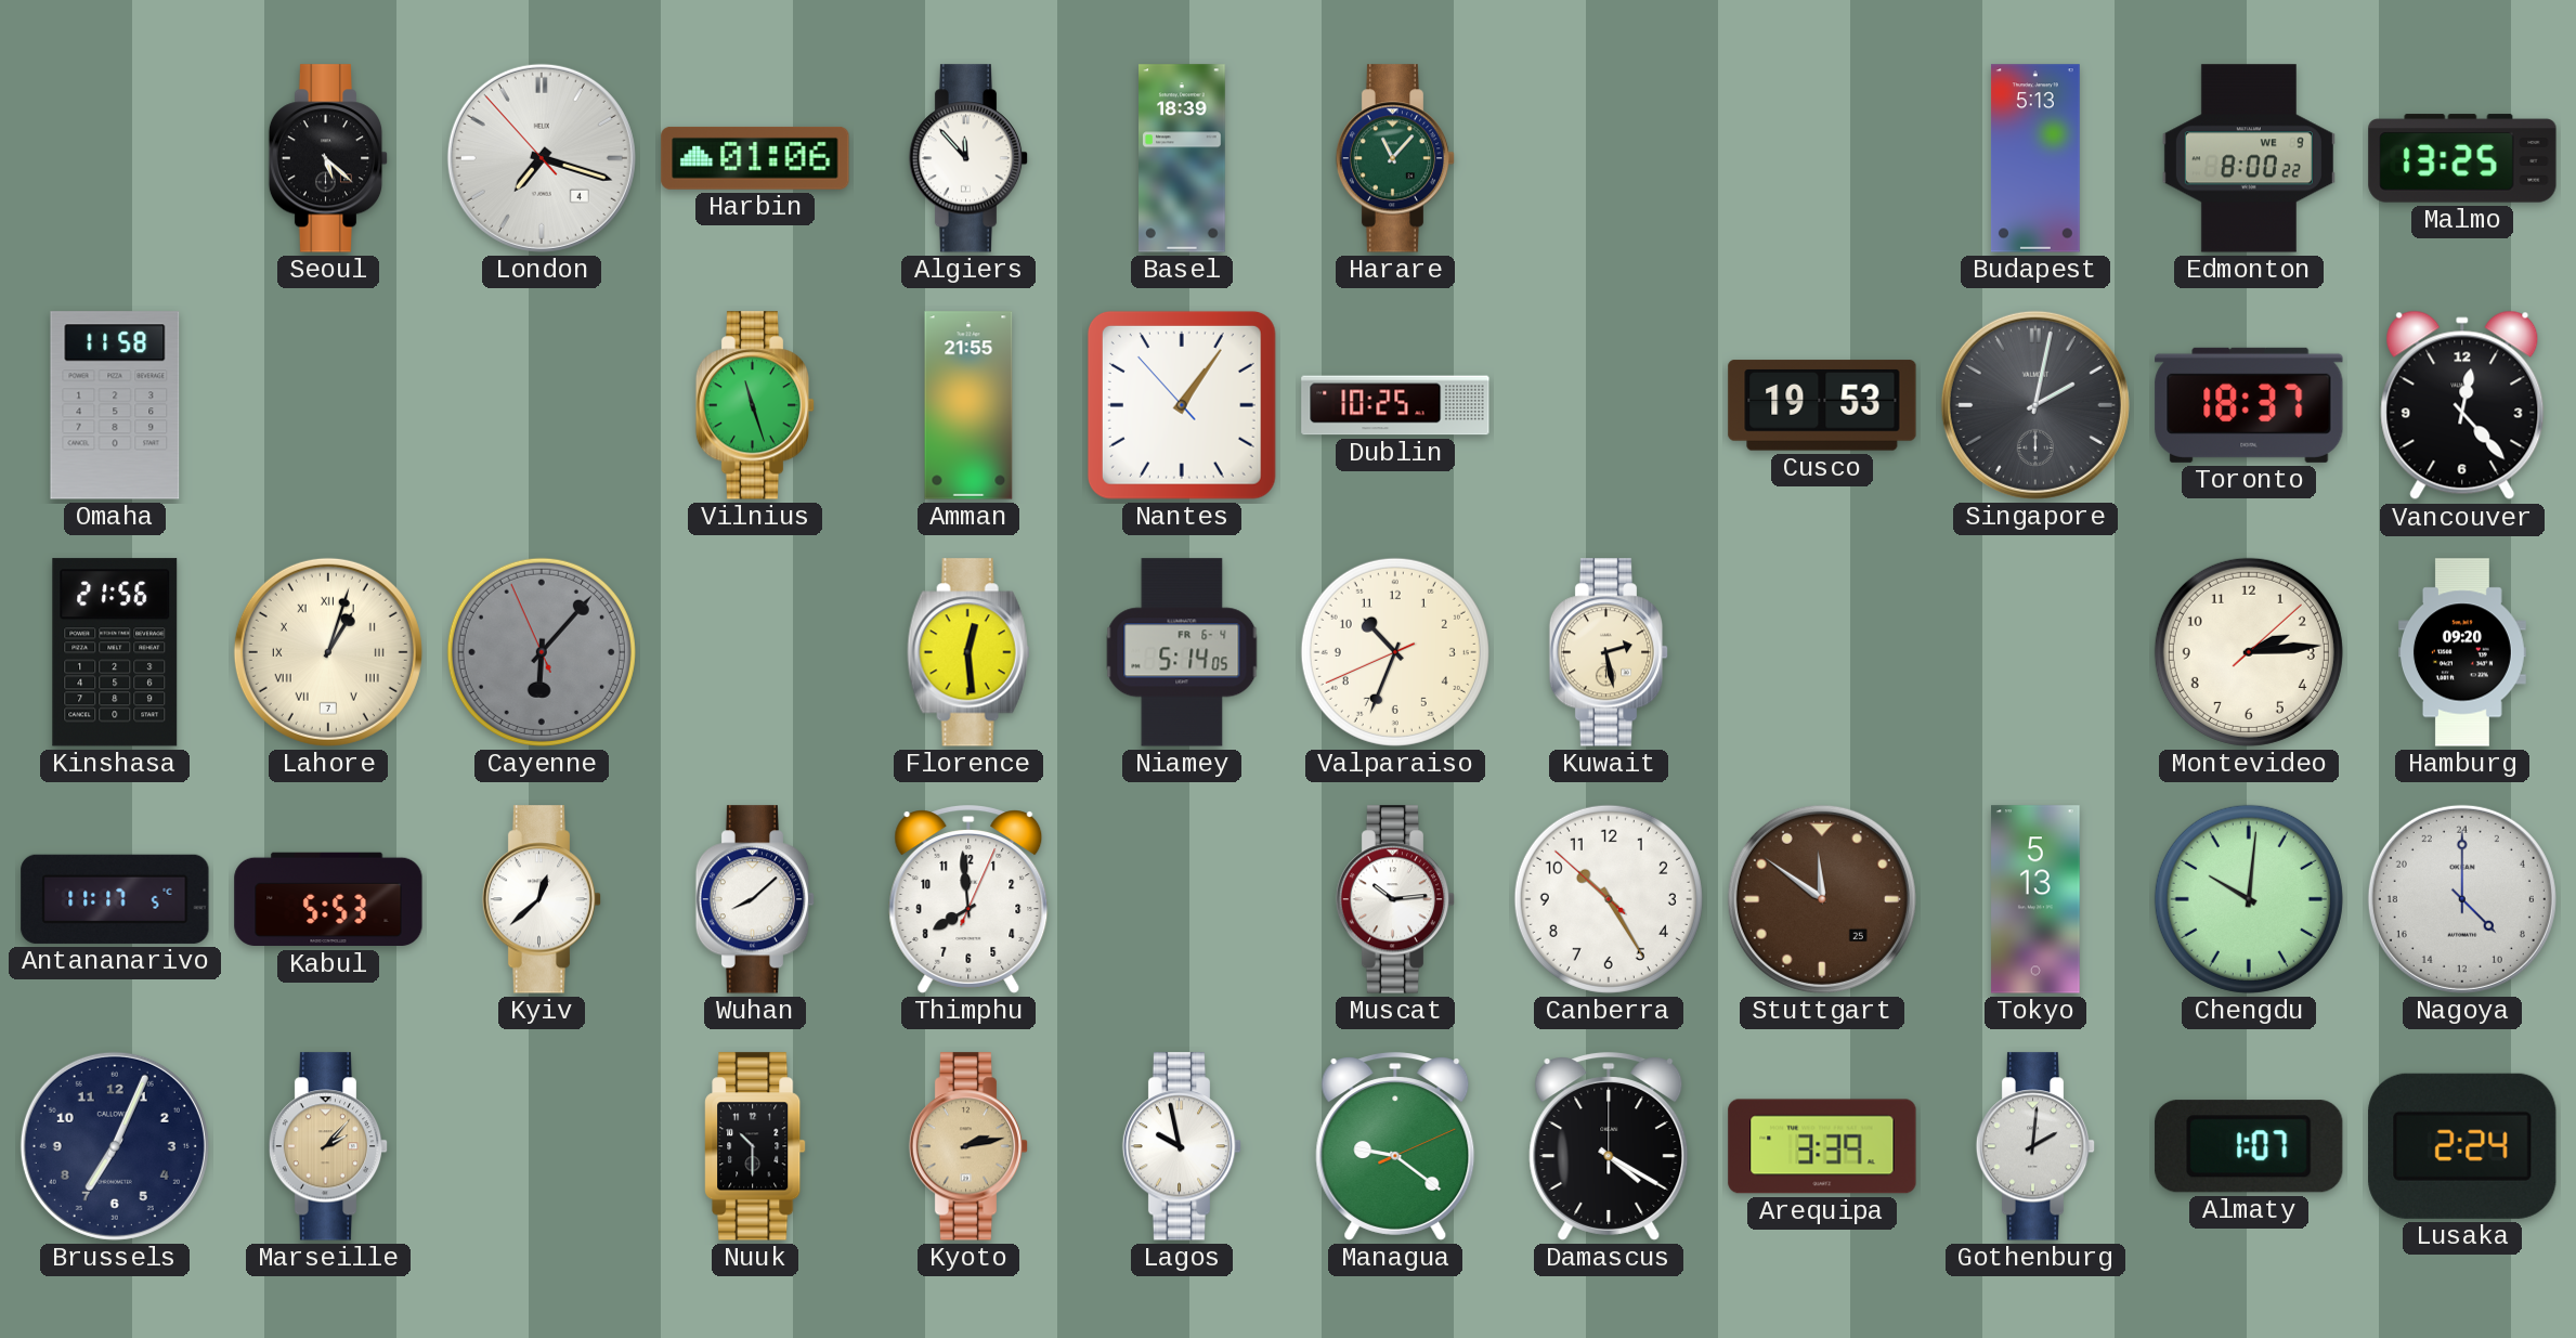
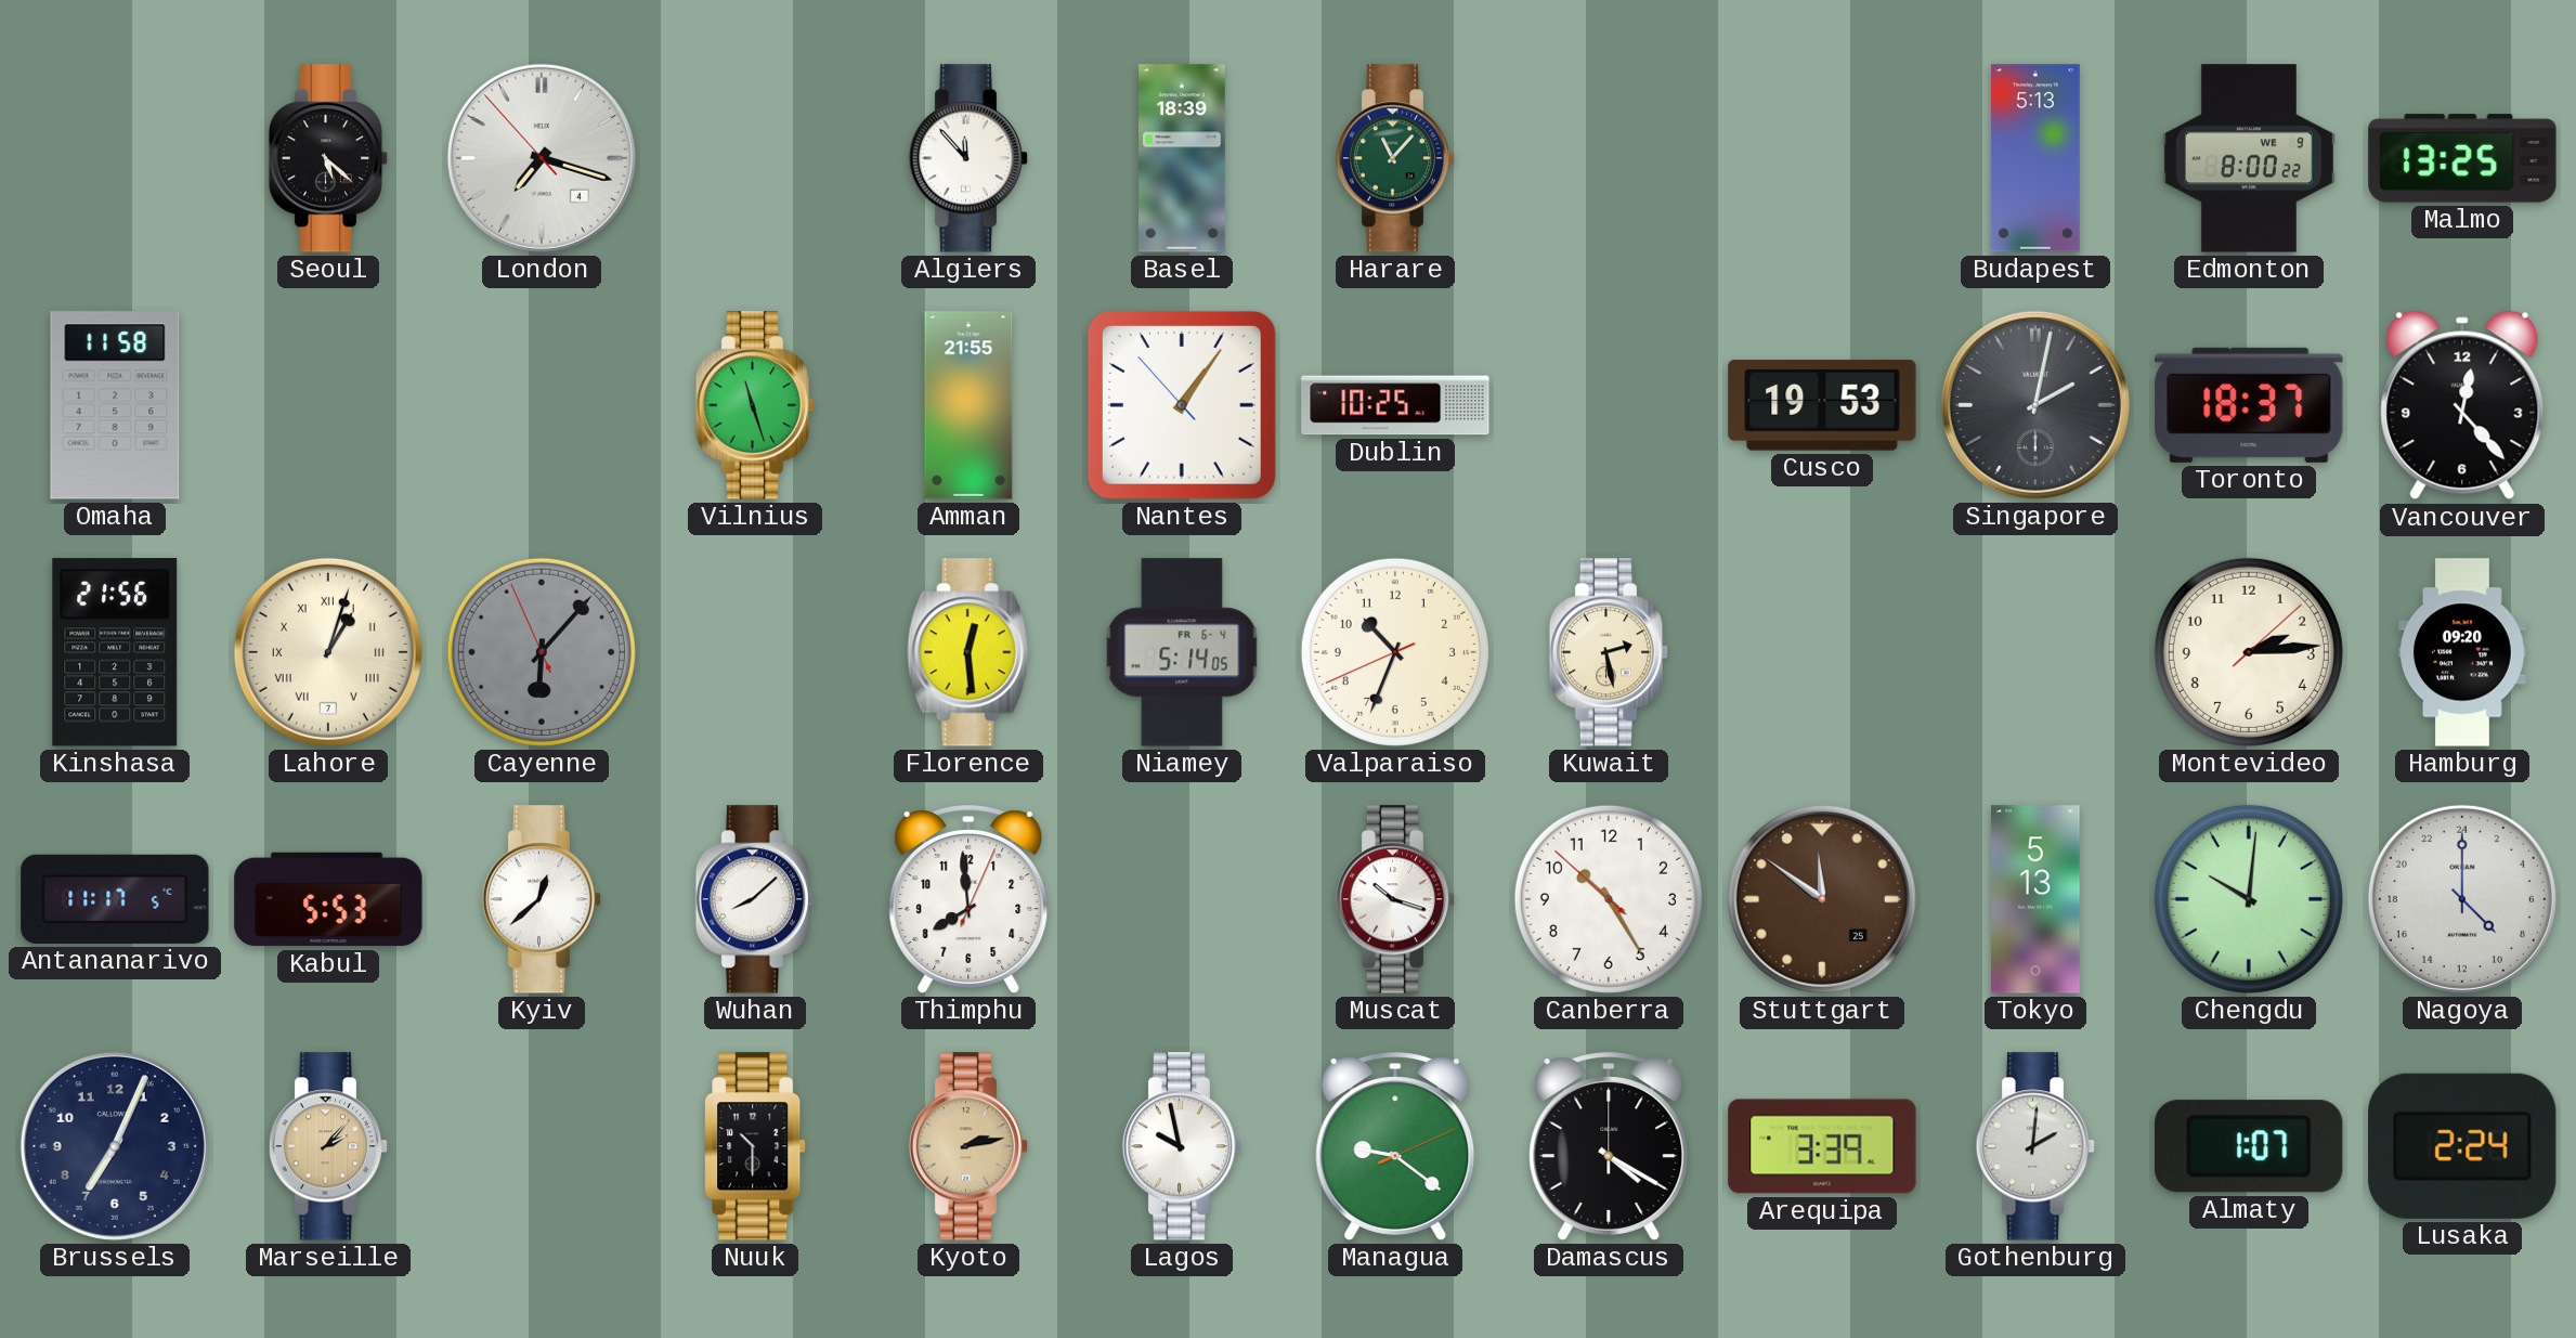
Harbin: 01:06 -> none (755, 158)
Muscat: 10:14 -> 10:18 (1395, 899)
